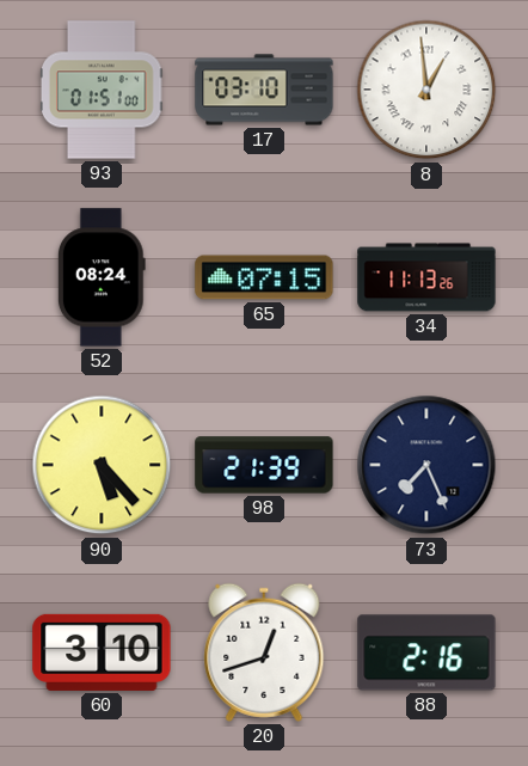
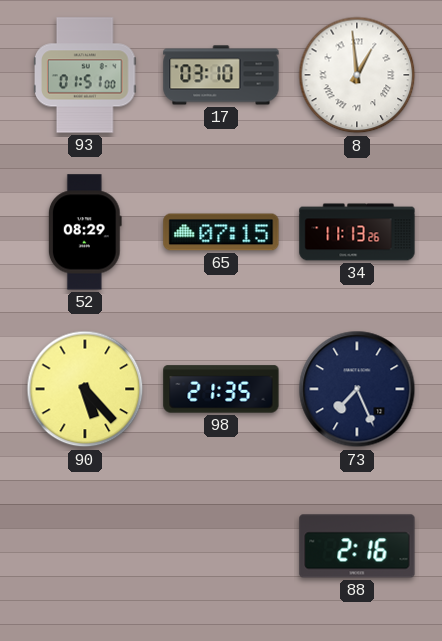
52: 08:24 -> 08:29 (85, 232)
98: 21:39 -> 21:35 (221, 389)
60: 3:10 -> none (102, 652)
20: 12:42 -> none (264, 652)
